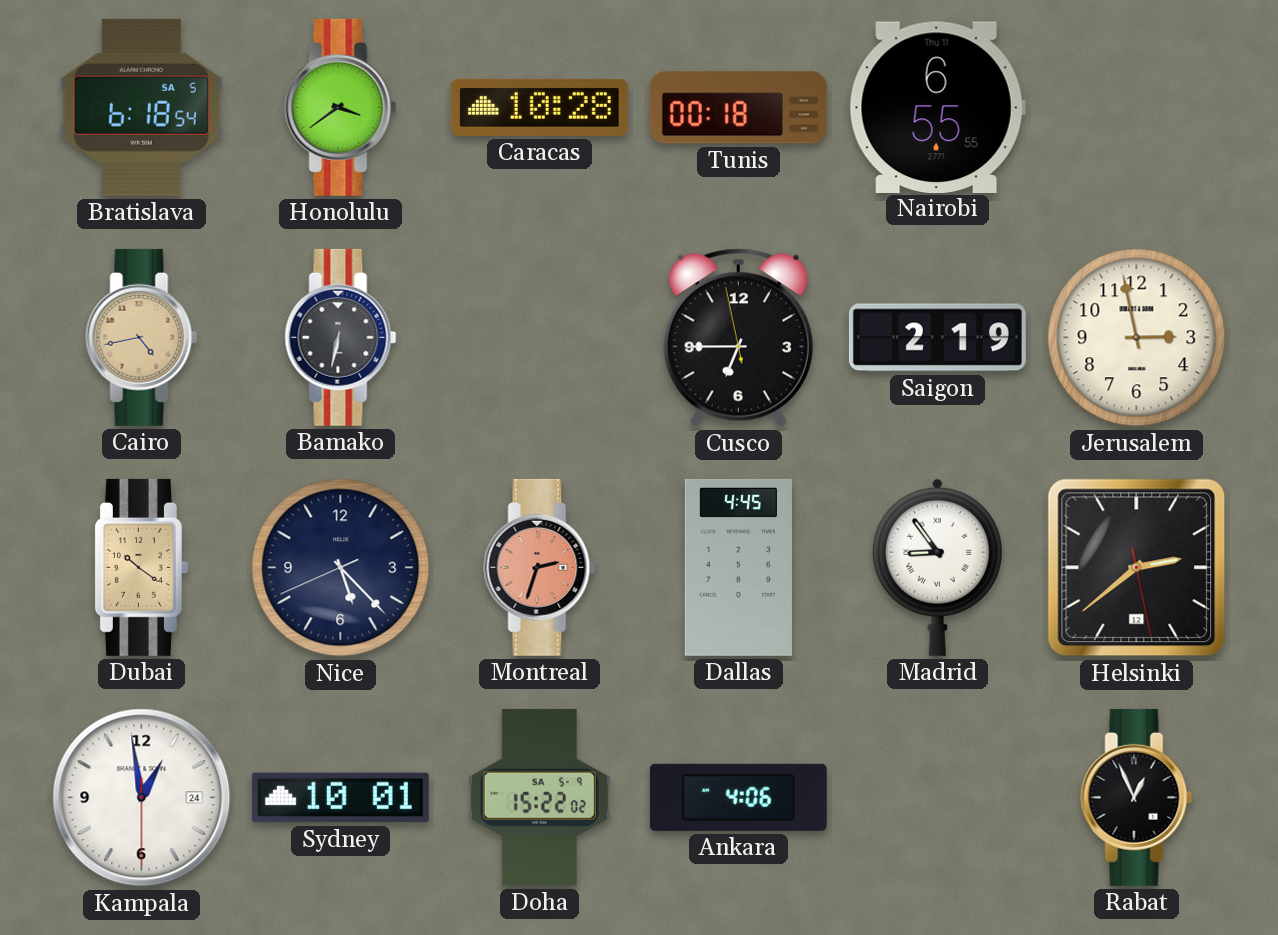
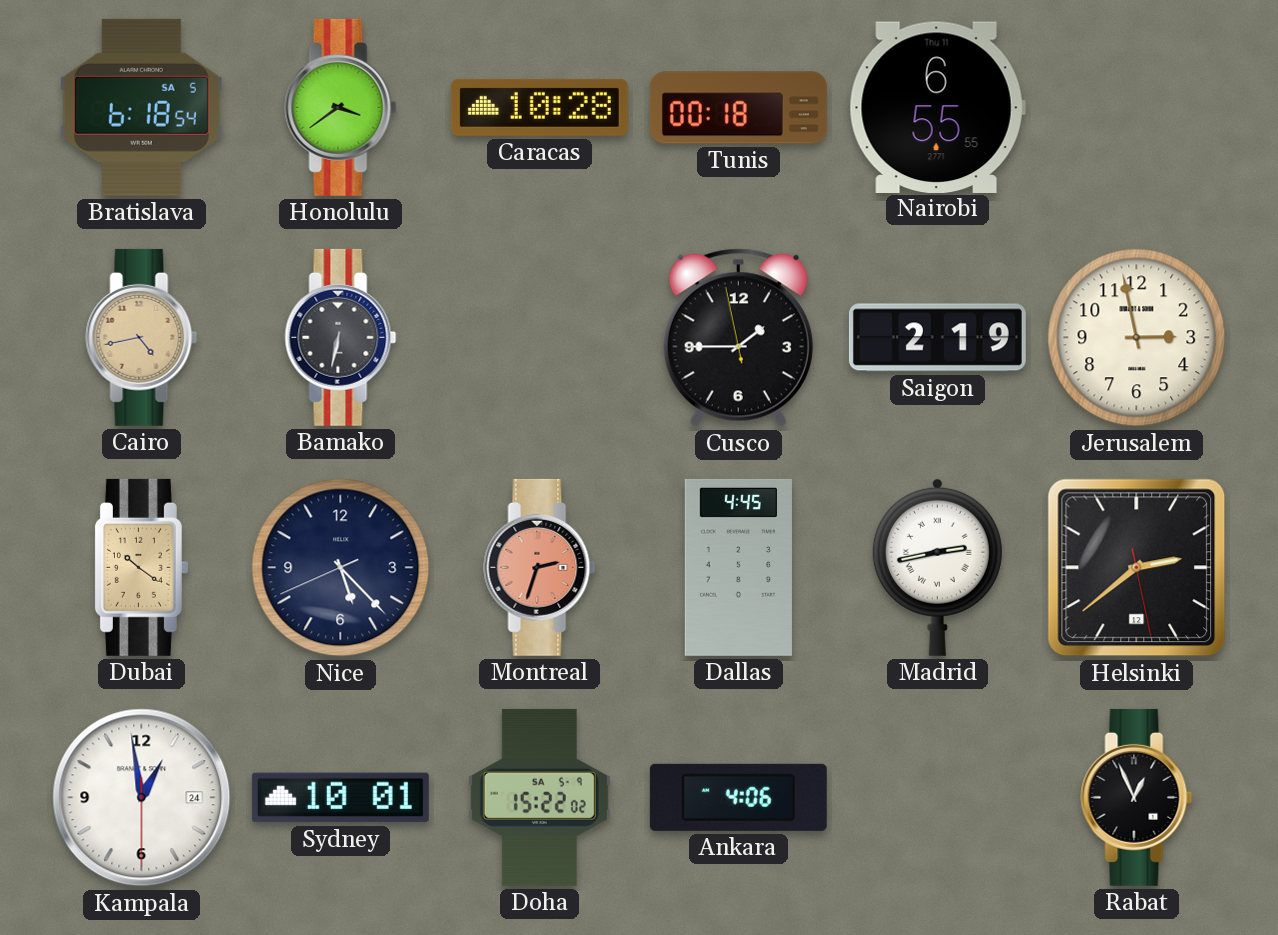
Cusco: 6:44 -> 1:44 (738, 338)
Madrid: 8:54 -> 2:43 (937, 567)
